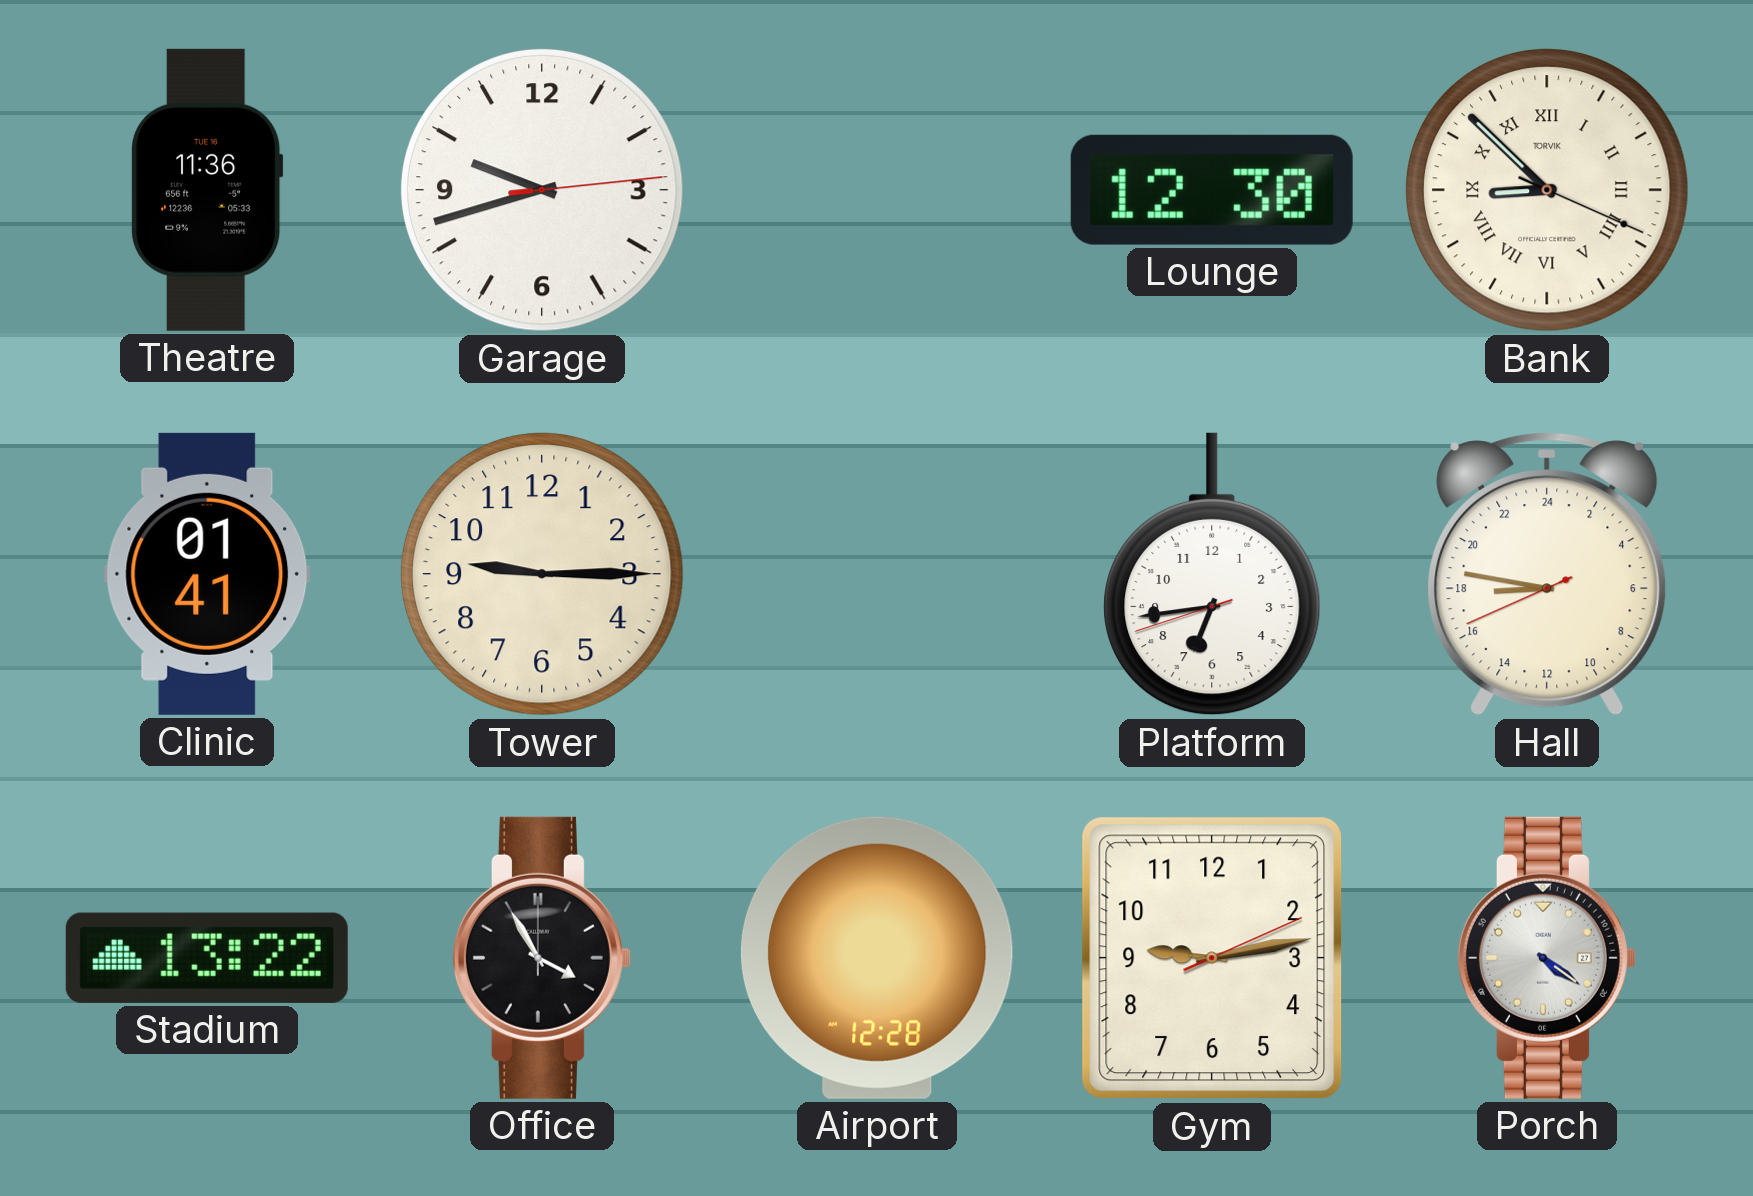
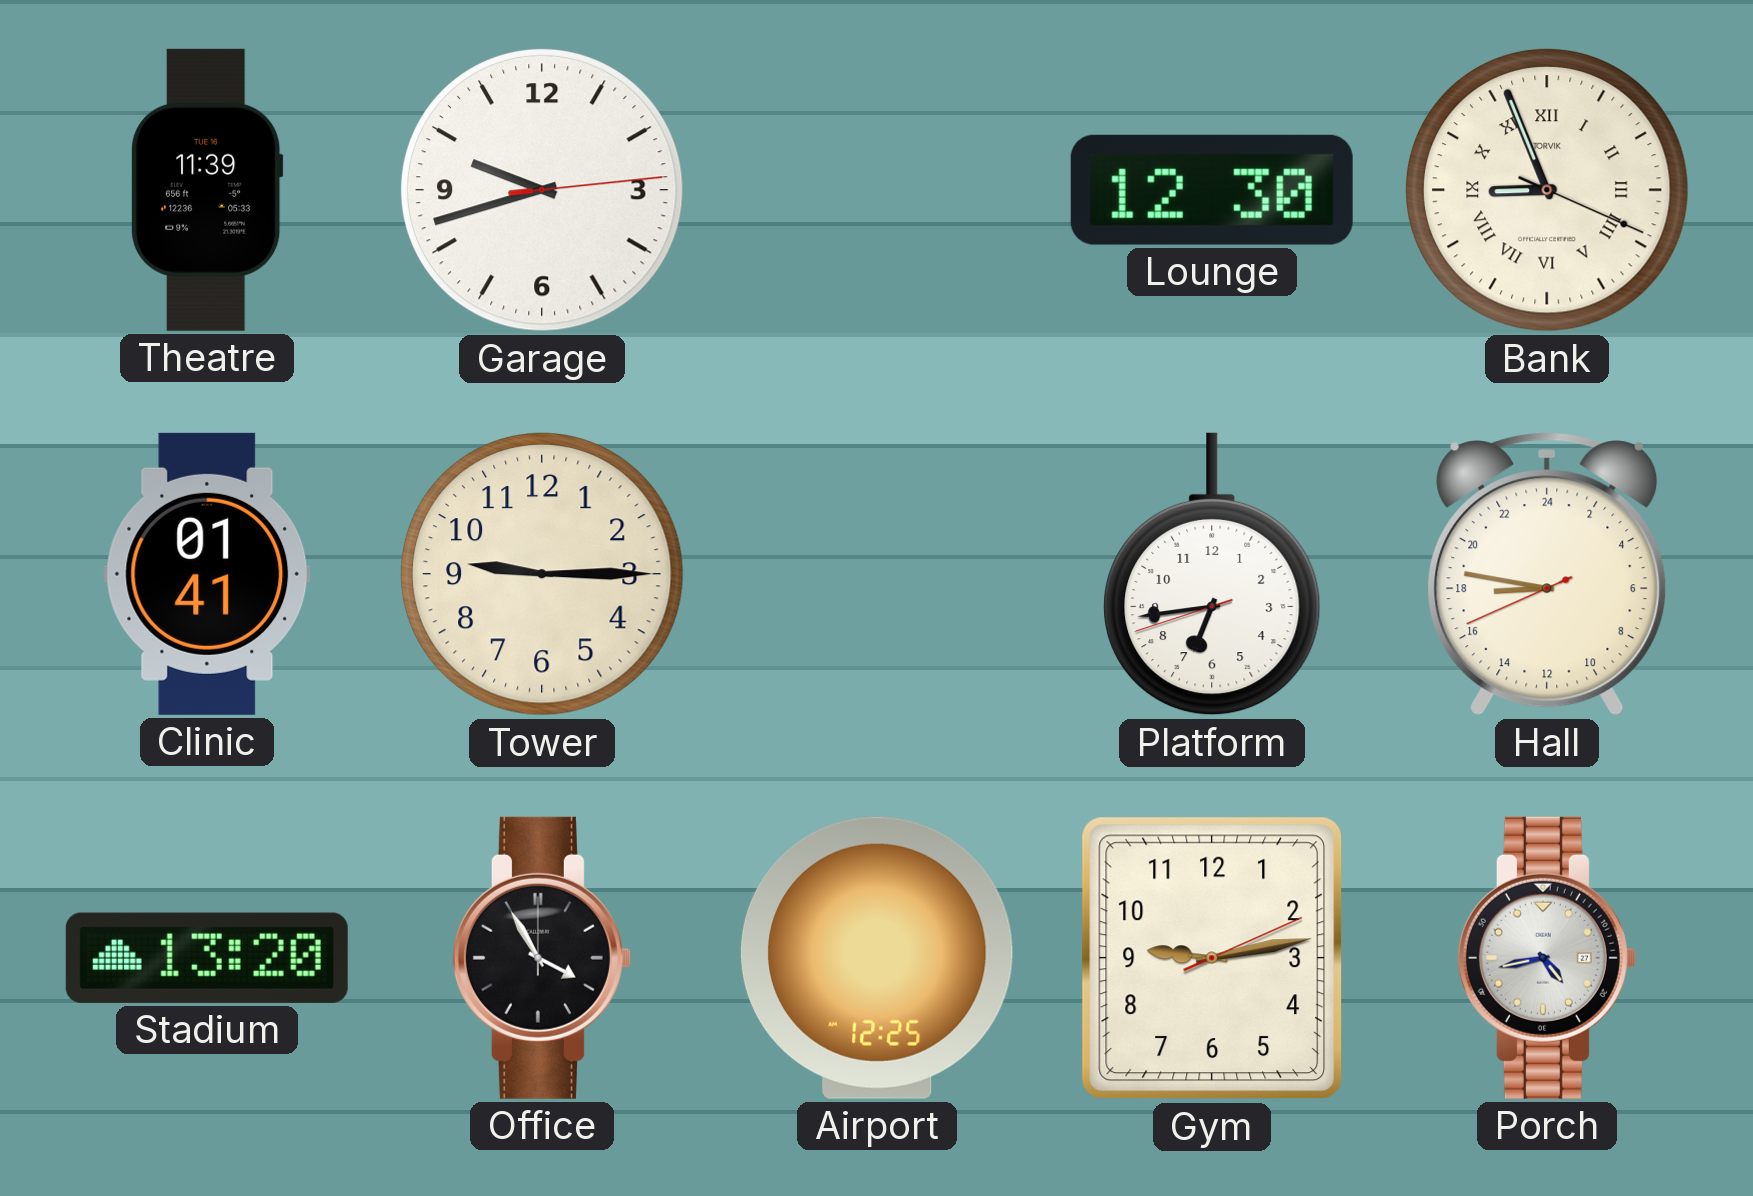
Theatre: 11:36 -> 11:39 (207, 190)
Bank: 8:52 -> 8:56 (1547, 190)
Stadium: 13:22 -> 13:20 (207, 958)
Airport: 12:28 -> 12:25 (877, 958)
Porch: 4:21 -> 4:43 (1547, 958)
